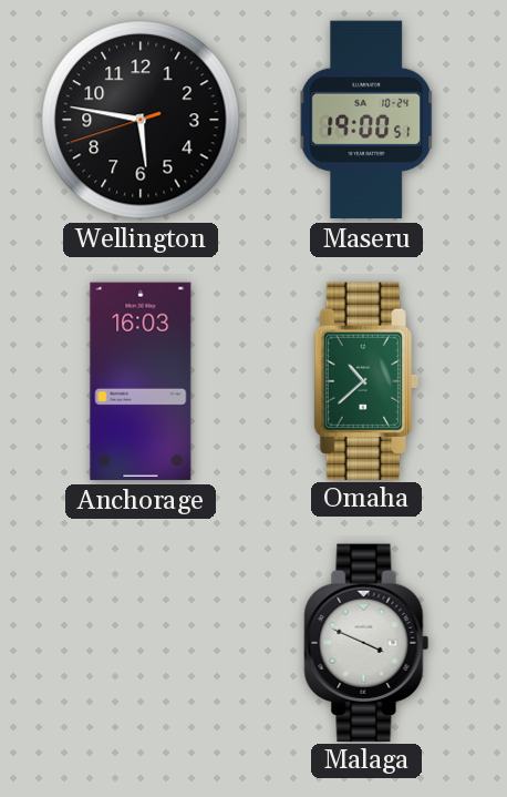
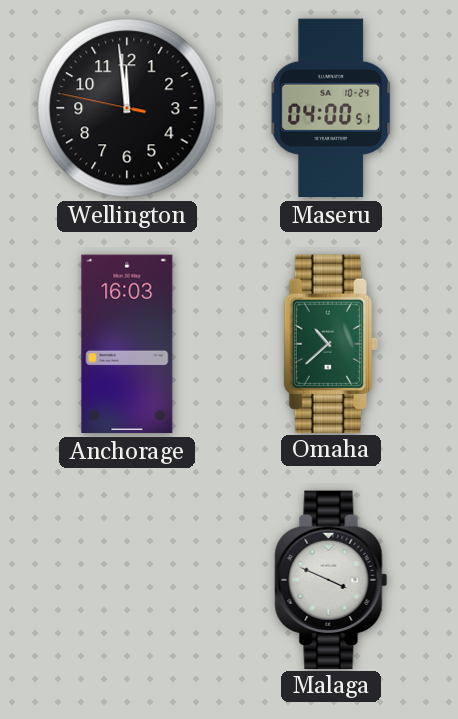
Wellington: 5:46 -> 11:58 (127, 108)
Maseru: 19:00 -> 04:00 (331, 108)
